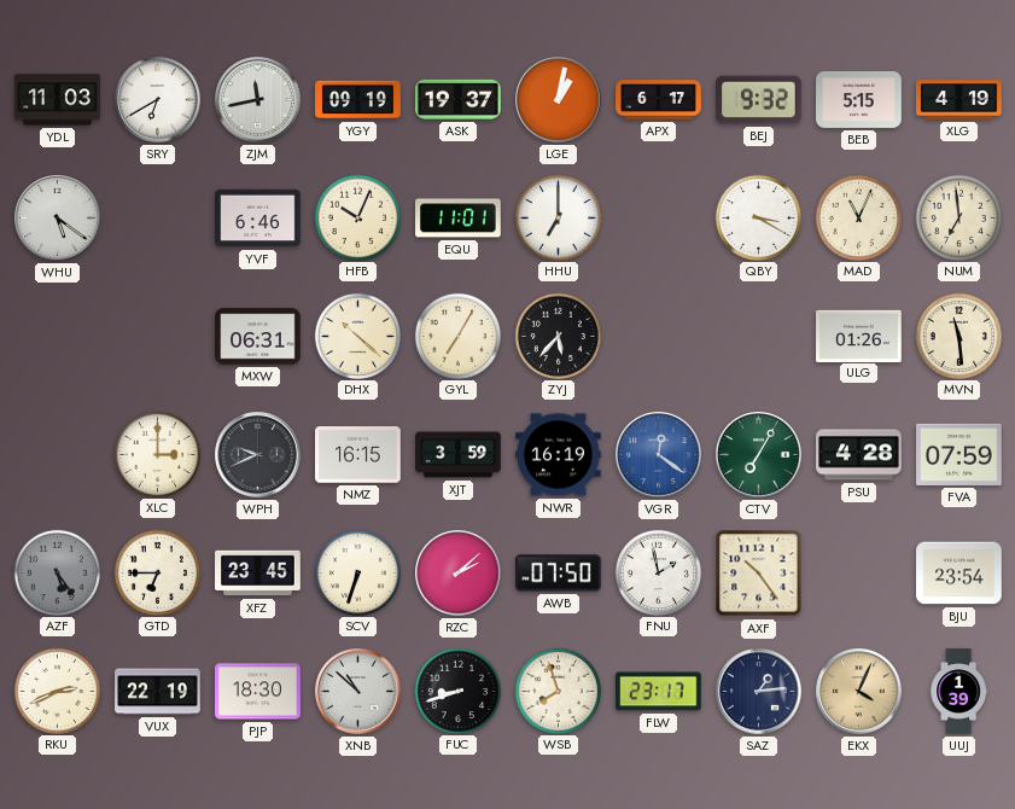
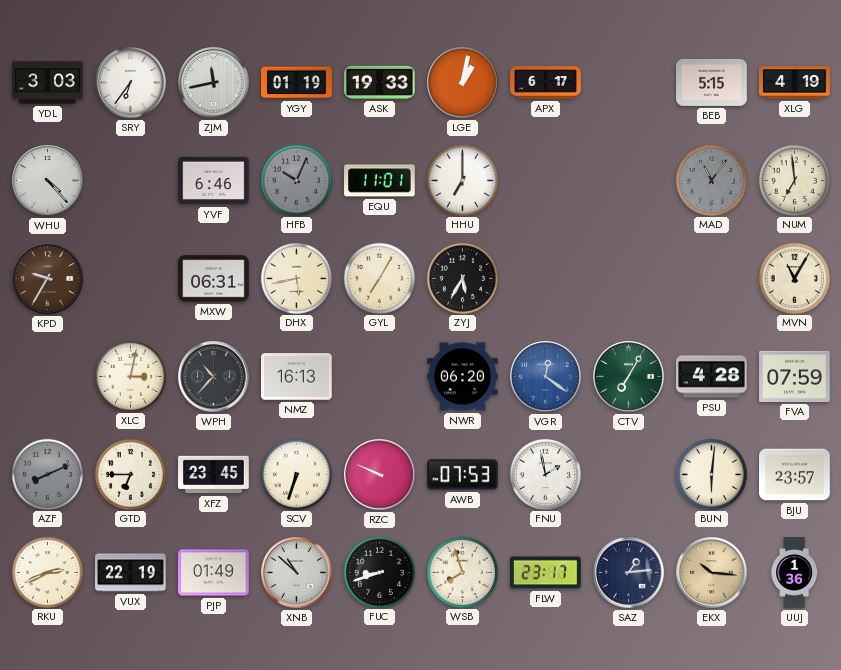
YDL: 11:03 -> 3:03 (48, 83)
SRY: 6:40 -> 6:36 (131, 83)
YGY: 09:19 -> 01:19 (297, 83)
ASK: 19:37 -> 19:33 (380, 82)
BEJ: 9:32 -> none (759, 100)
WHU: 5:21 -> 4:23 (48, 181)
HFB dial: cream -> grey (296, 180)
QBY: 3:20 -> none (758, 217)
MAD: 11:04 -> 11:06 (711, 180)
MAD dial: cream -> grey (711, 180)
KPD: none -> 9:35 (48, 279)
DHX: 10:22 -> 5:43 (296, 278)
ZYJ: 5:37 -> 5:35 (462, 278)
ULG: 01:26 -> none (859, 336)
MVN: 11:29 -> 11:05 (794, 278)
XLC: 3:00 -> 3:02 (130, 376)
WPH: 9:41 -> 10:37 (214, 377)
NMZ: 16:15 -> 16:13 (297, 377)
XJT: 3:59 -> none (459, 455)
NWR: 16:19 -> 06:20 (463, 377)
AZF: 5:24 -> 8:11 (47, 474)
RZC: 2:08 -> 9:49 (380, 475)
AWB: 07:50 -> 07:53 (463, 475)
AXF: 10:24 -> none (759, 574)
BUN: none -> 6:01 (711, 474)
BJU: 23:54 -> 23:57 (795, 475)
PJP: 18:30 -> 01:49 (214, 573)
EKX: 4:04 -> 10:16 (712, 573)
UUJ: 1:39 -> 1:36 (794, 573)
